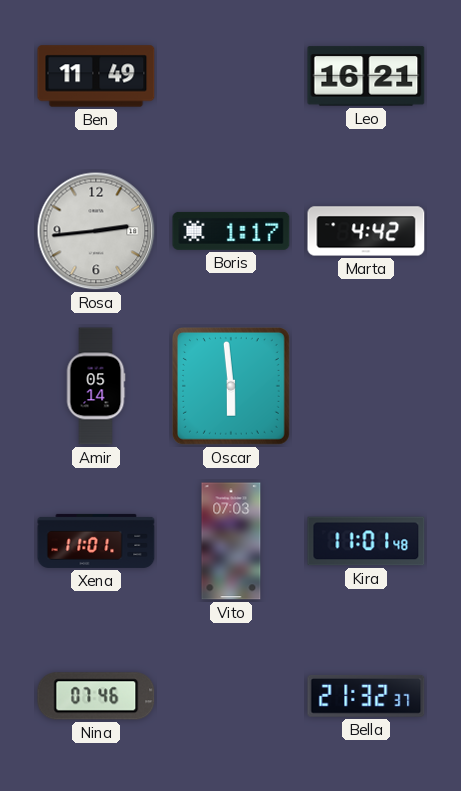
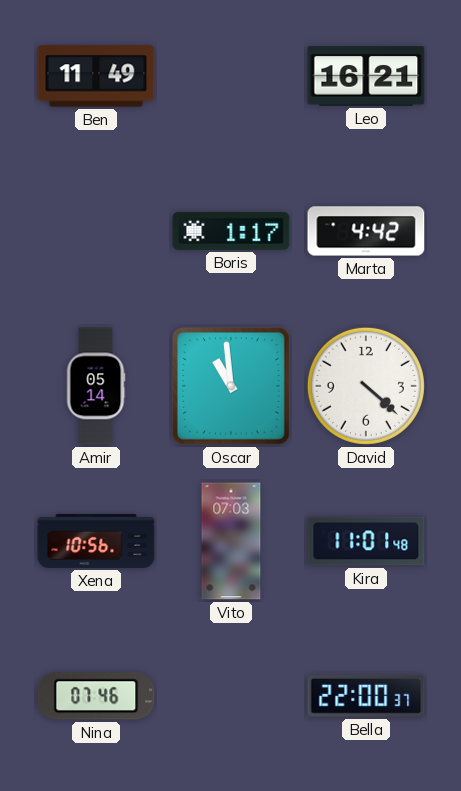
Rosa: 2:44 -> none (96, 231)
Oscar: 5:59 -> 10:59 (231, 386)
David: none -> 4:22 (366, 386)
Xena: 11:01 -> 10:56 (96, 541)
Bella: 21:32 -> 22:00 (366, 696)
